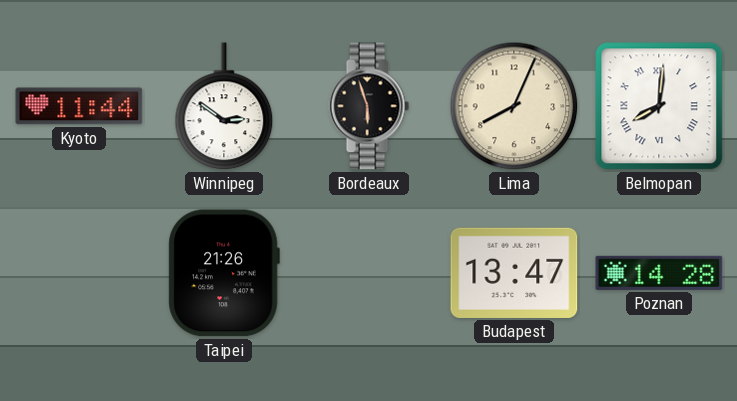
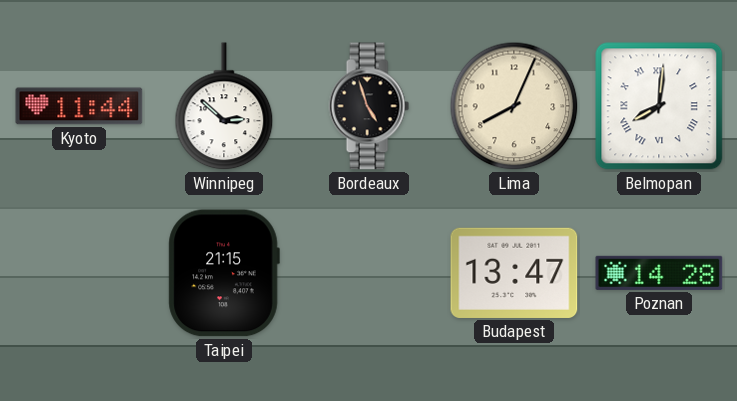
Winnipeg: 2:51 -> 2:52 (224, 107)
Bordeaux: 5:57 -> 4:57 (369, 106)
Taipei: 21:26 -> 21:15 (224, 273)
